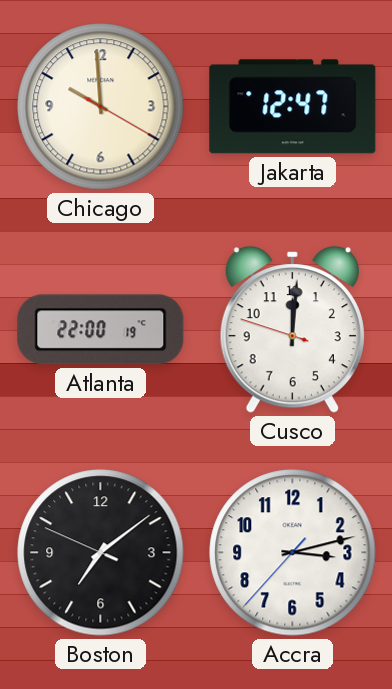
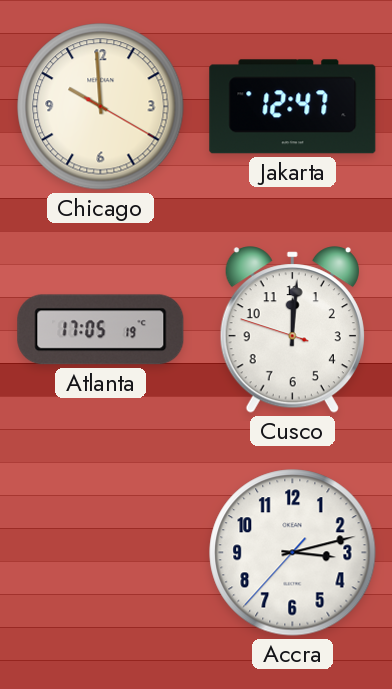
Atlanta: 22:00 -> 17:05 (101, 330)
Boston: 7:08 -> none (101, 553)
